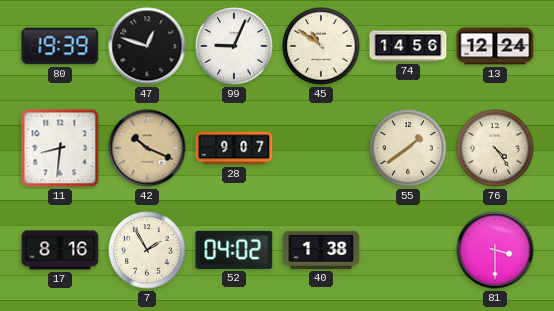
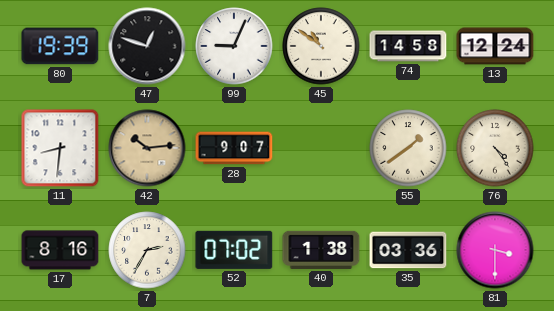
74: 14:56 -> 14:58 (408, 46)
42: 10:19 -> 10:14 (147, 148)
7: 1:55 -> 2:35 (147, 250)
52: 04:02 -> 07:02 (234, 250)
35: none -> 03:36 (408, 250)
